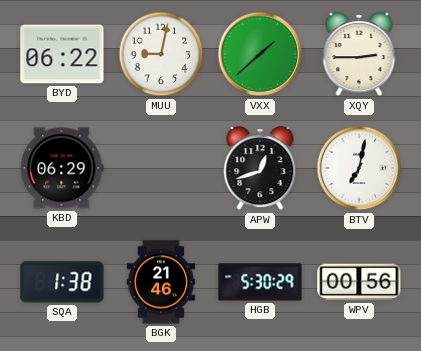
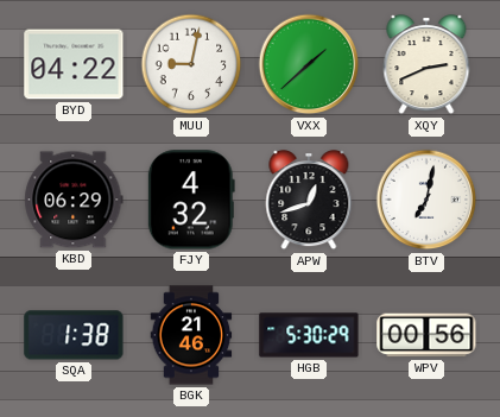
BYD: 06:22 -> 04:22 (74, 64)
XQY: 2:45 -> 2:41 (426, 65)
FJY: none -> 4:32 (191, 200)
